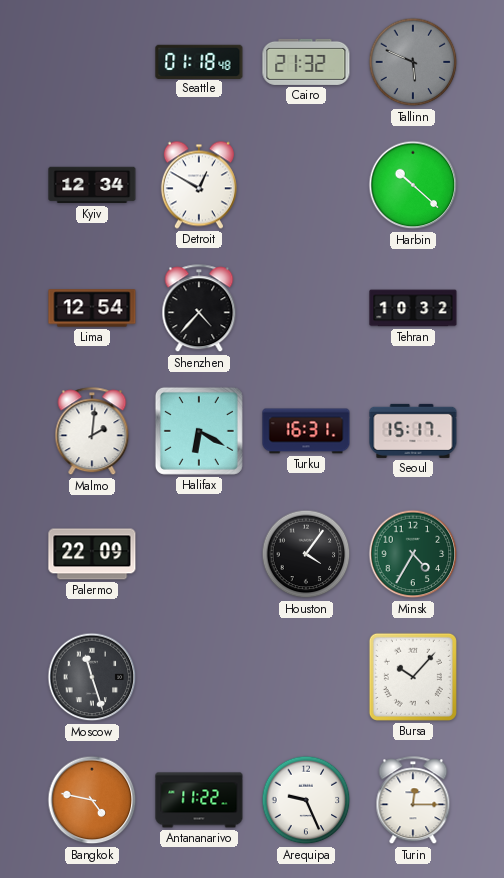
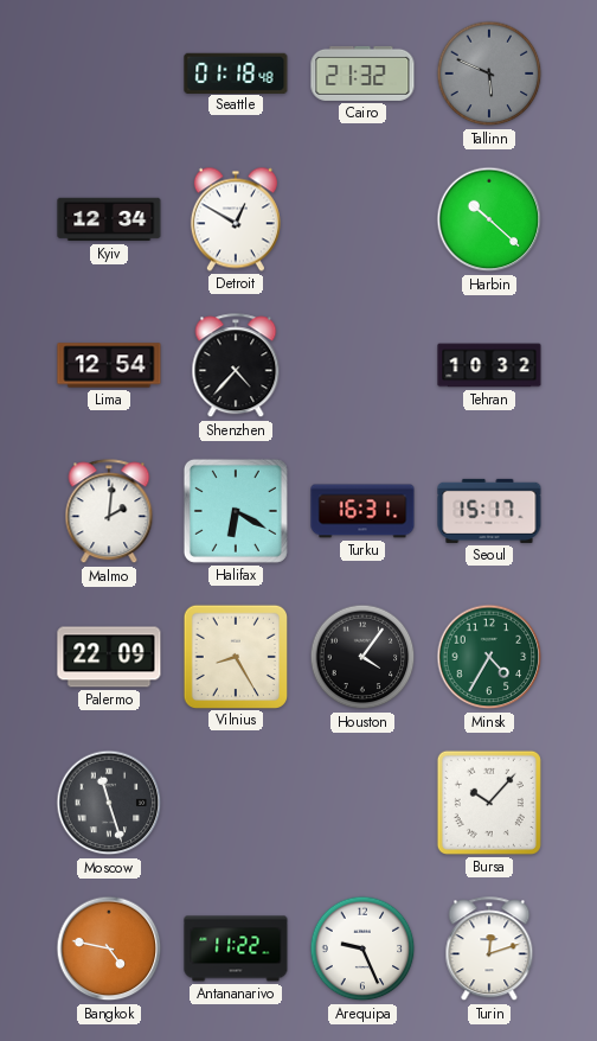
Vilnius: none -> 8:25 (235, 656)
Turin: 12:15 -> 12:12 (489, 950)
